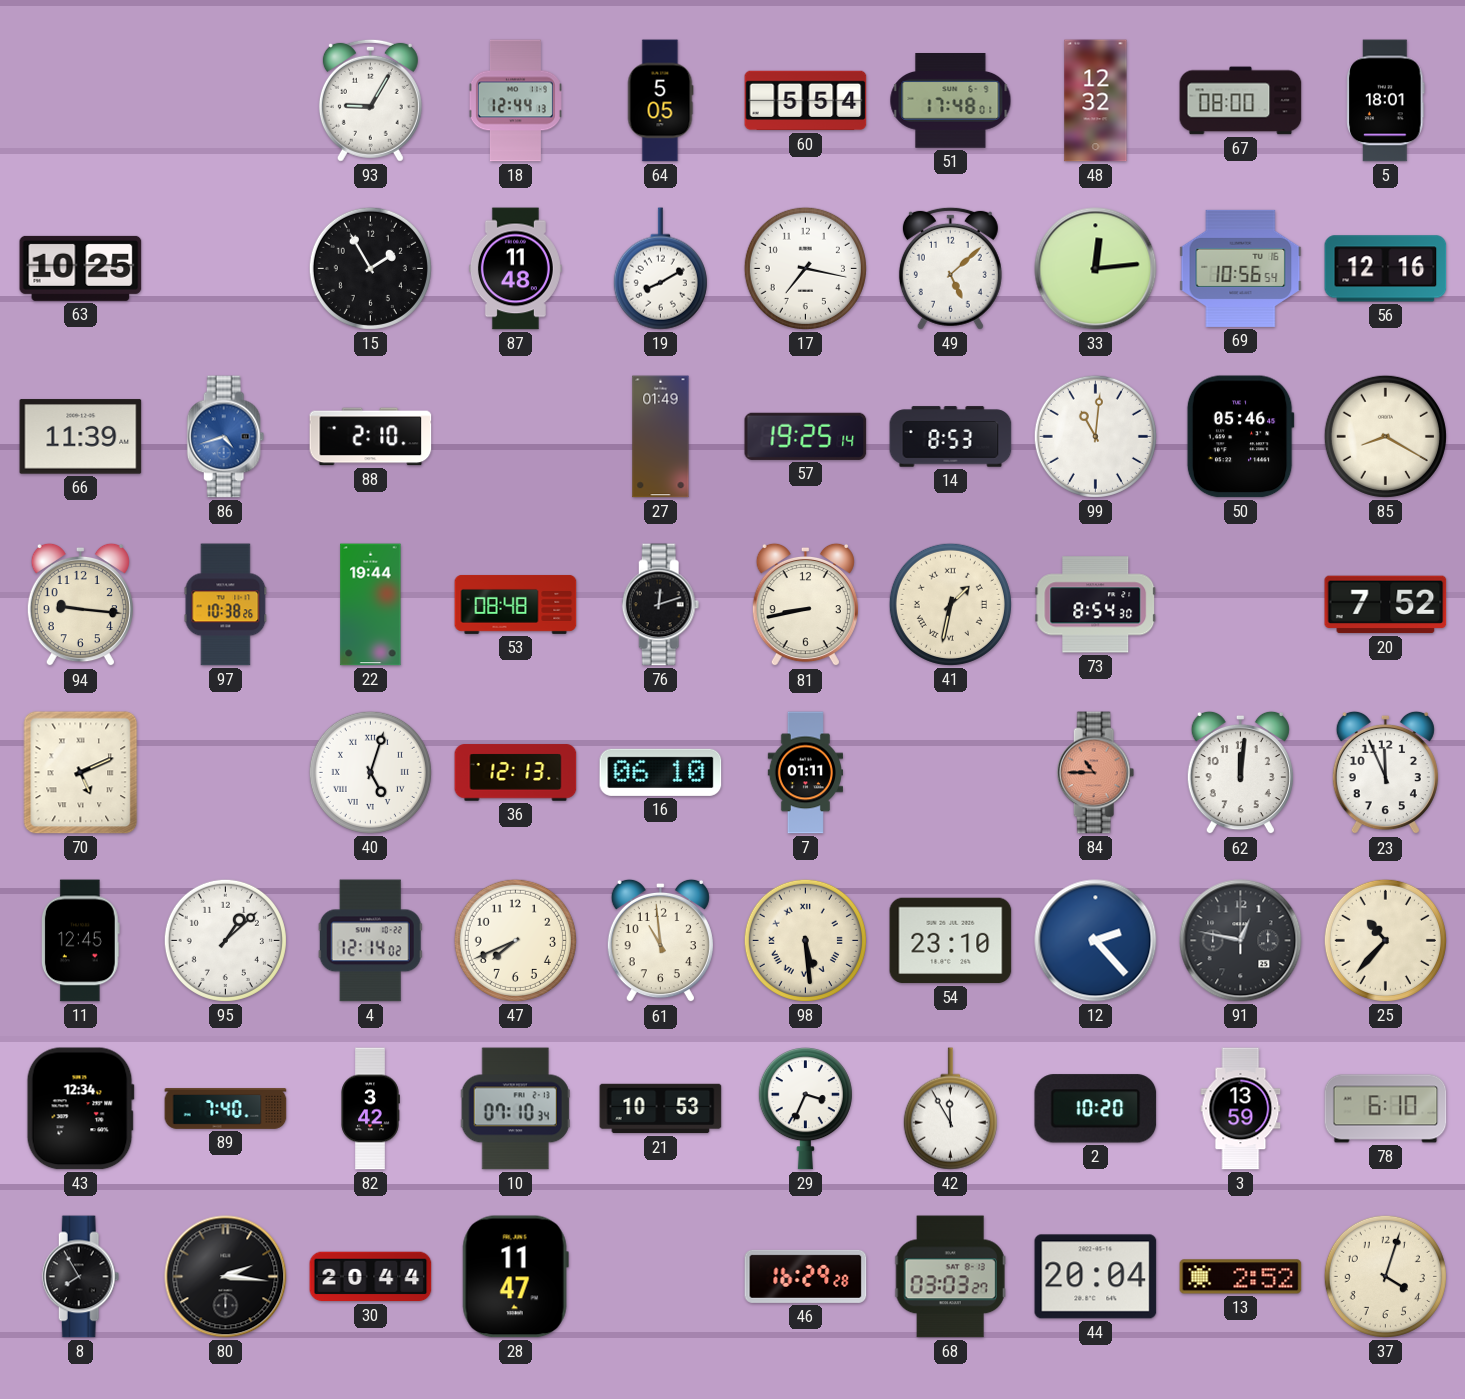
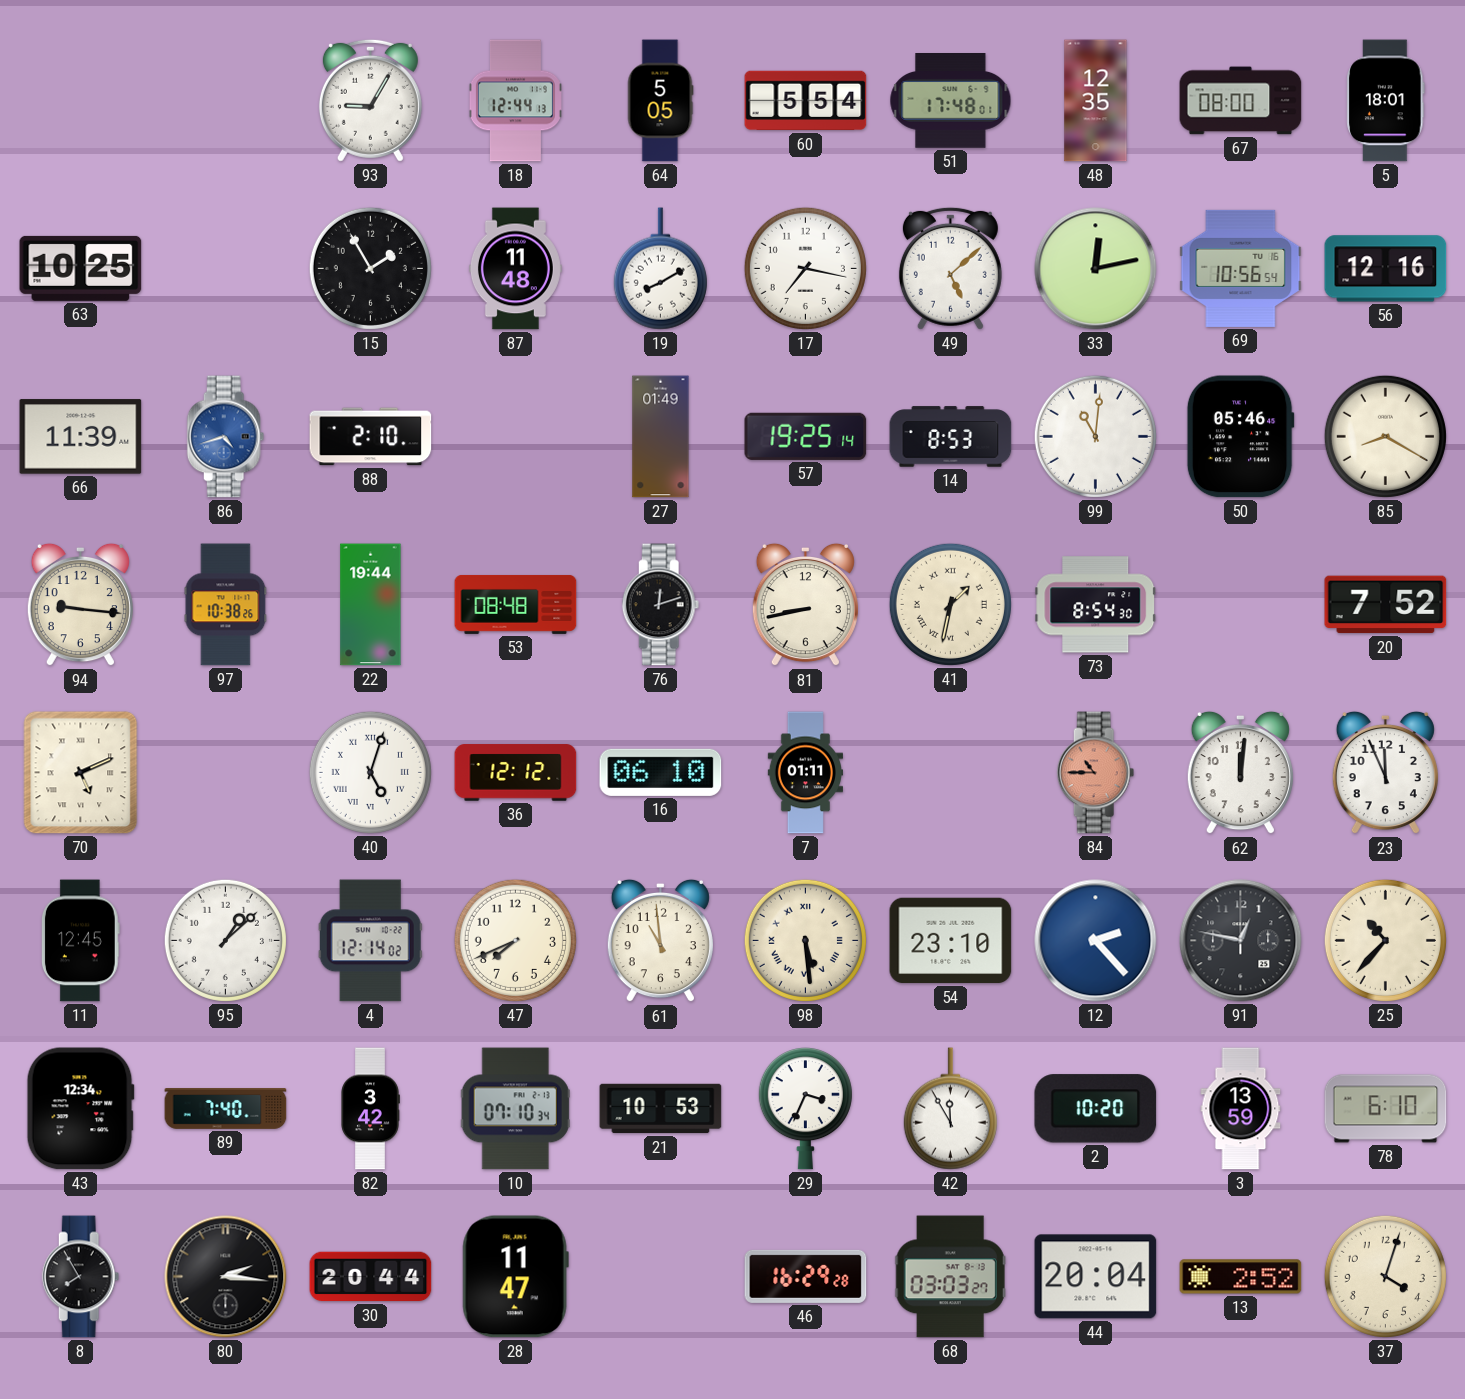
48: 12:32 -> 12:35 (1096, 101)
33: 12:14 -> 12:13 (1096, 269)
36: 12:13 -> 12:12 (516, 773)
